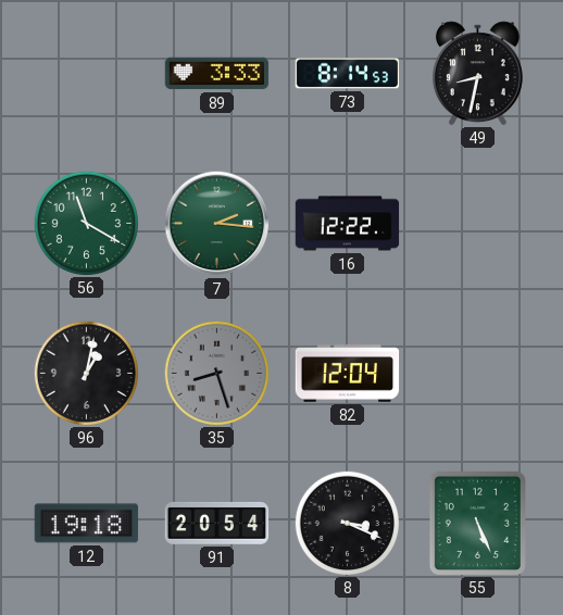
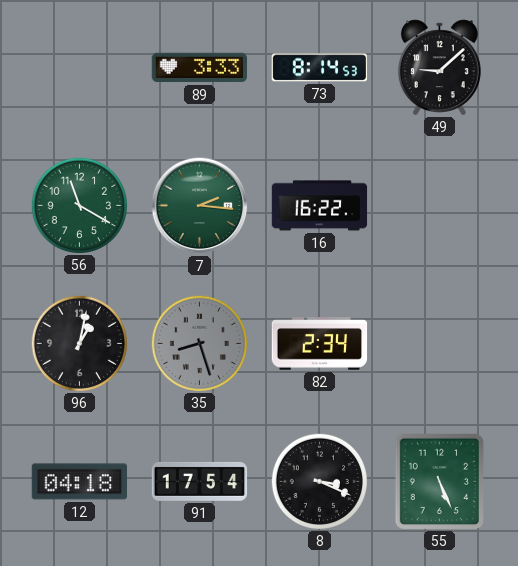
49: 8:32 -> 9:08 (439, 67)
16: 12:22 -> 16:22 (320, 206)
82: 12:04 -> 2:34 (320, 344)
12: 19:18 -> 04:18 (80, 482)
91: 20:54 -> 17:54 (200, 481)
